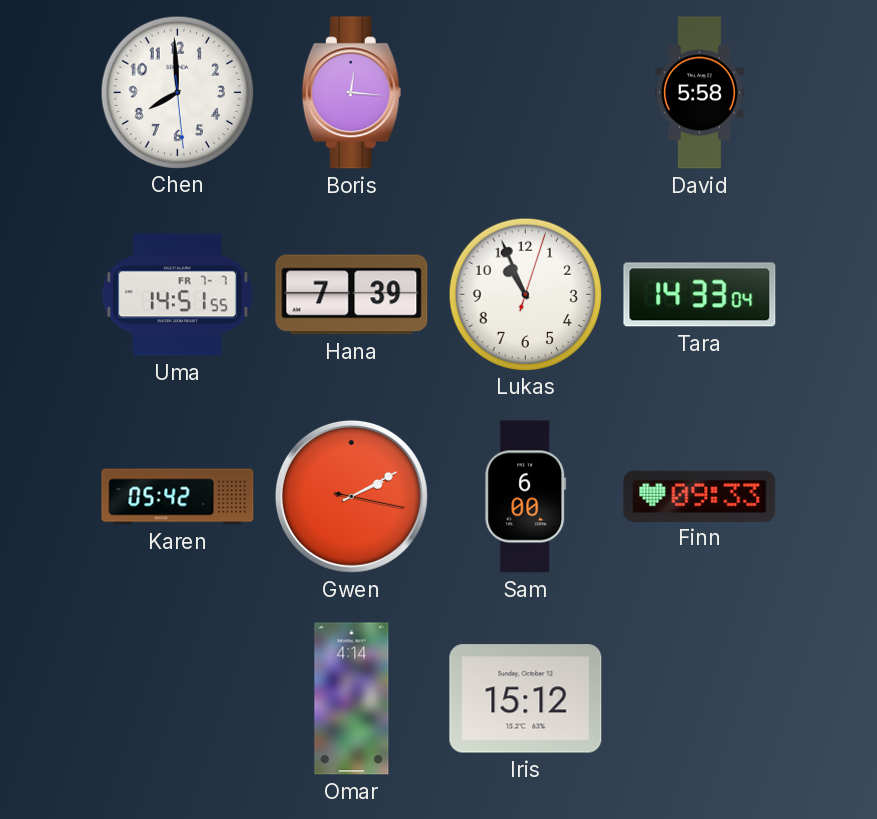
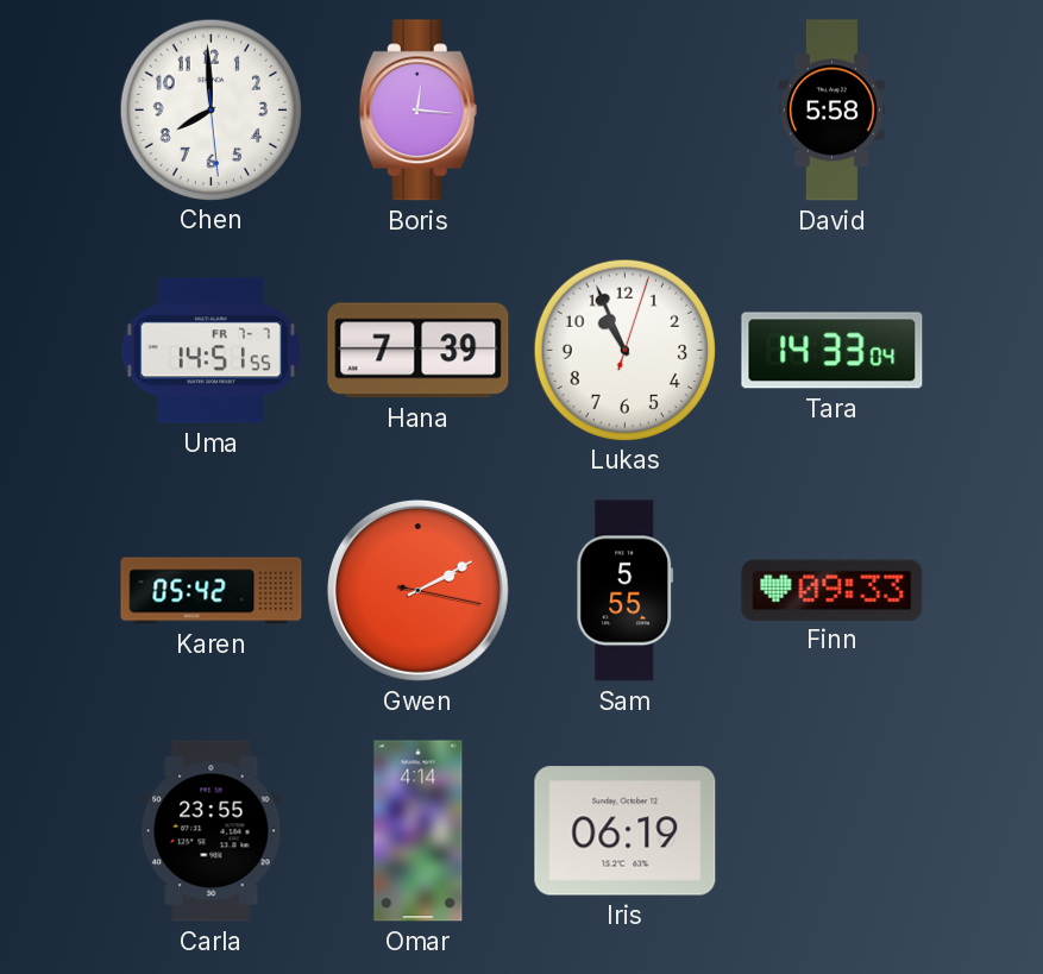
Sam: 6:00 -> 5:55 (626, 591)
Carla: none -> 23:55 (212, 831)
Iris: 15:12 -> 06:19 (626, 831)
